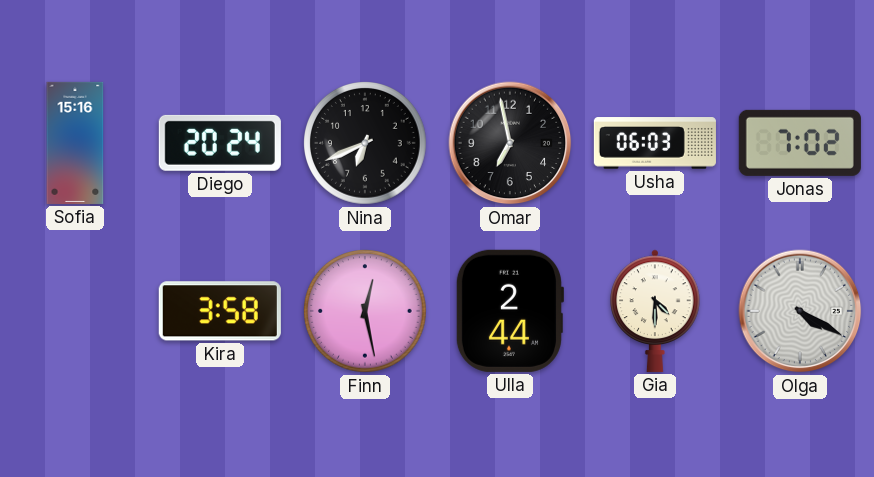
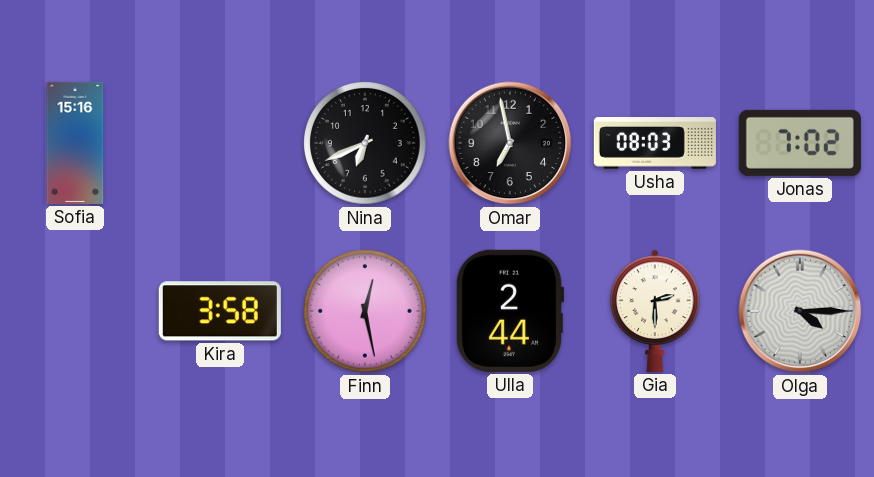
Diego: 20:24 -> none (220, 143)
Usha: 06:03 -> 08:03 (655, 143)
Gia: 4:30 -> 2:30 (655, 311)
Olga: 4:20 -> 4:15 (800, 311)
